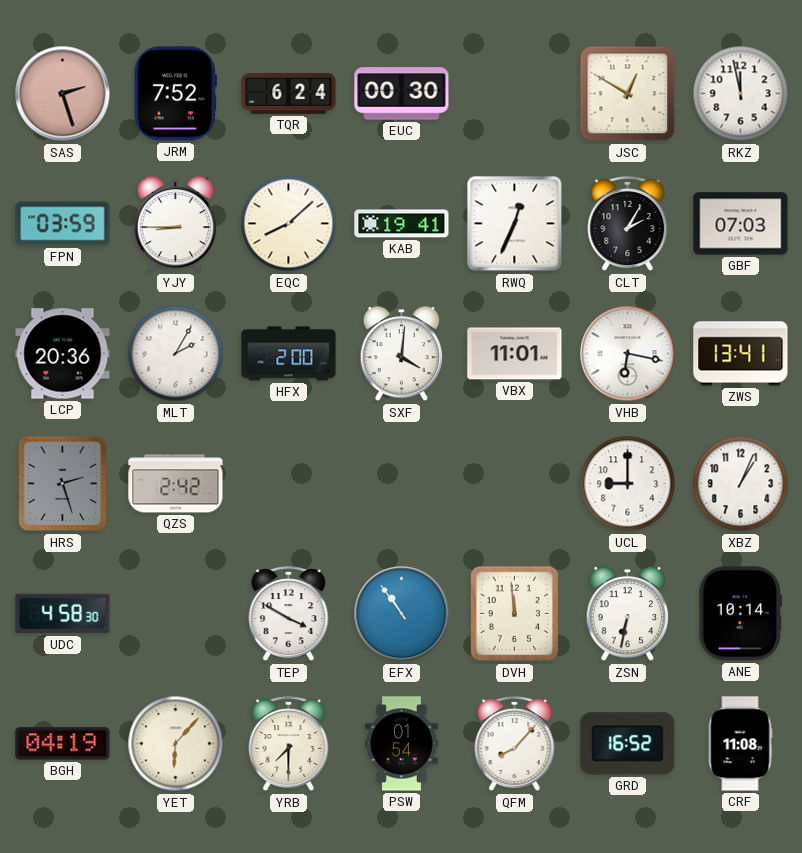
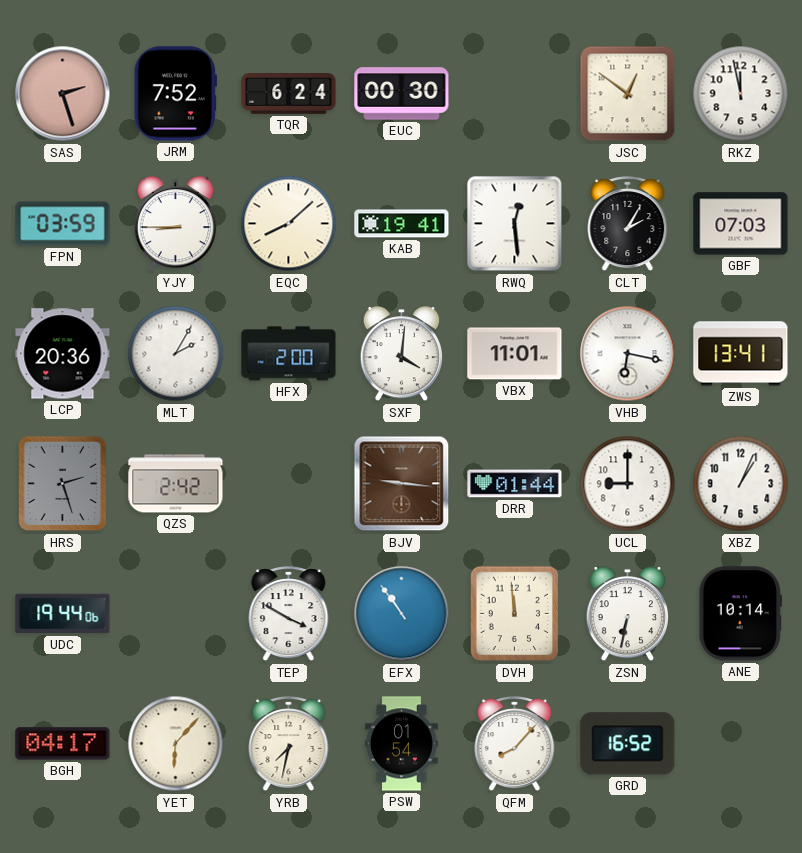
JSC: 12:50 -> 12:51 (628, 94)
RWQ: 12:34 -> 12:29 (515, 224)
BJV: none -> 9:16 (402, 484)
DRR: none -> 01:44 (515, 484)
UDC: 4:58 -> 19:44 (63, 614)
BGH: 04:19 -> 04:17 (63, 744)
YRB: 7:30 -> 7:32 (289, 744)
CRF: 11:08 -> none (740, 744)
